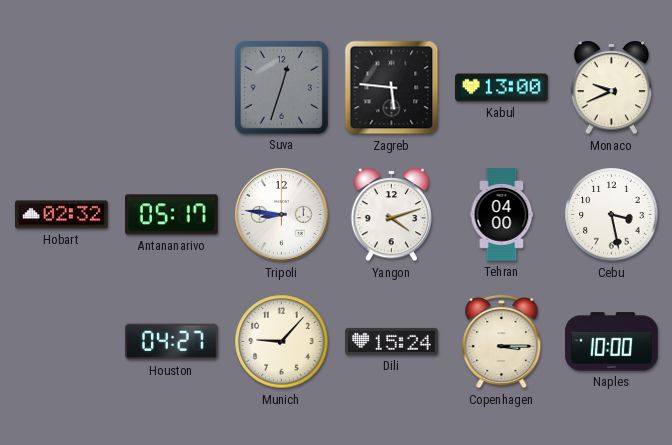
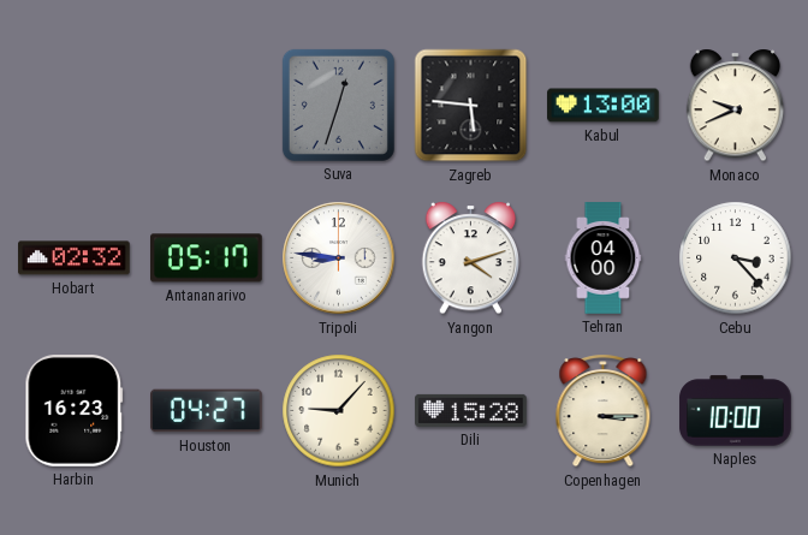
Cebu: 3:28 -> 3:23 (736, 258)
Harbin: none -> 16:23 (75, 411)
Dili: 15:24 -> 15:28 (471, 410)
